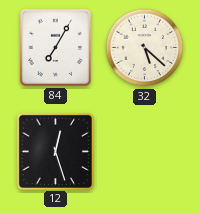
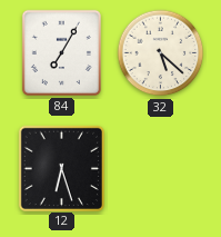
12: 12:27 -> 6:27 (61, 168)
